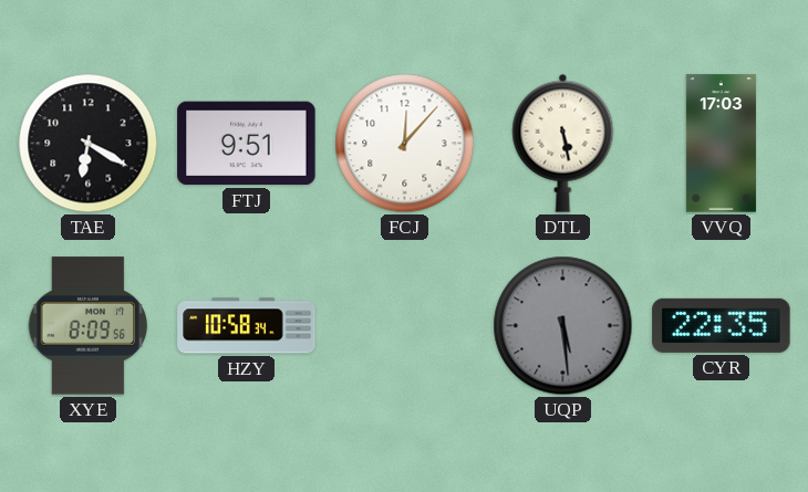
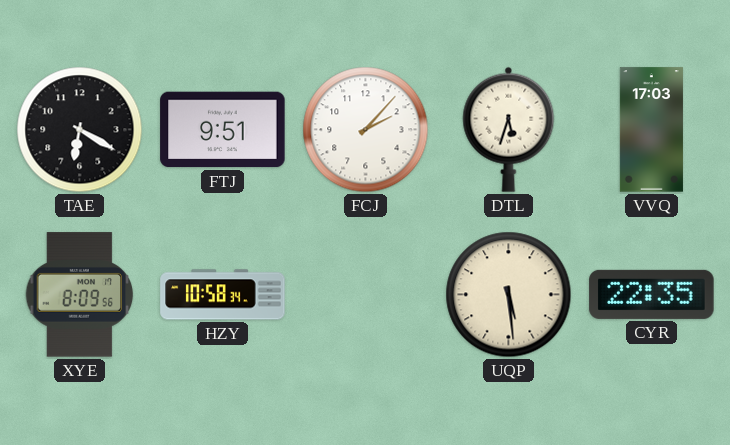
FCJ: 12:07 -> 2:07 (366, 130)
DTL: 5:28 -> 5:33 (509, 129)
UQP dial: grey -> cream (509, 295)
